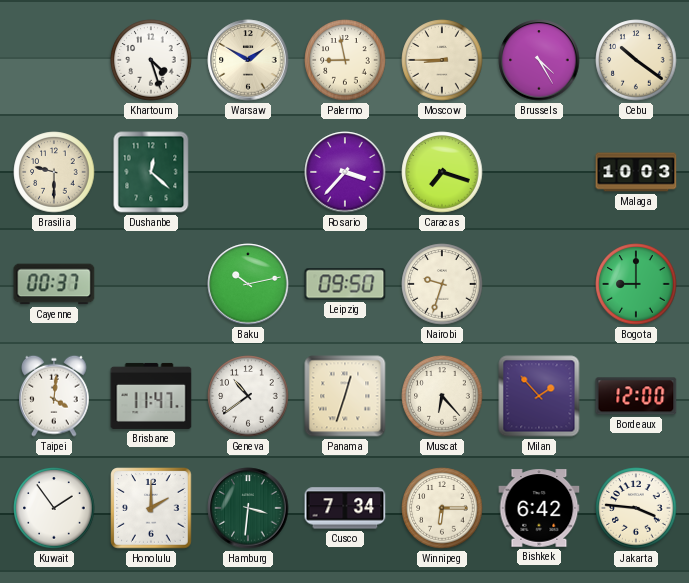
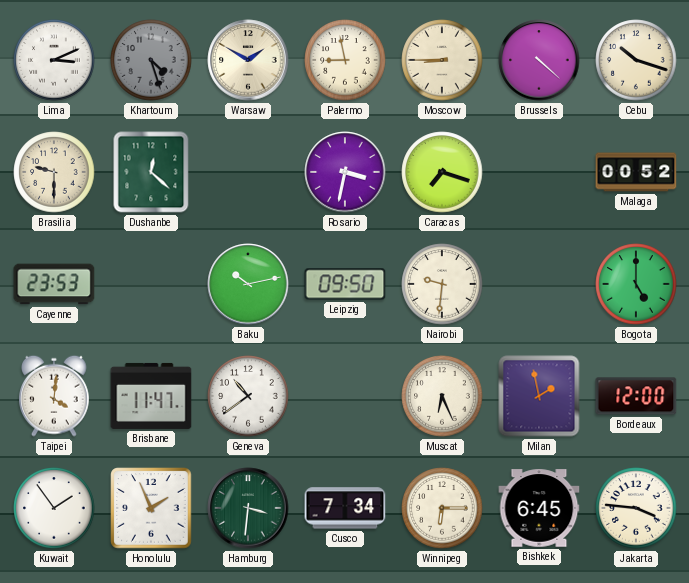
Lima: none -> 3:11 (54, 60)
Khartoum dial: white -> grey (151, 60)
Brussels: 4:25 -> 4:22 (539, 60)
Cebu: 10:21 -> 10:18 (636, 60)
Rosario: 3:37 -> 3:32 (345, 172)
Malaga: 10:03 -> 00:52 (636, 172)
Cayenne: 00:37 -> 23:53 (54, 284)
Nairobi: 9:33 -> 9:31 (442, 284)
Bogota: 9:00 -> 5:00 (636, 284)
Panama: 12:33 -> none (345, 396)
Muscat: 6:23 -> 6:26 (442, 396)
Milan: 1:53 -> 1:58 (539, 396)
Honolulu: 2:00 -> 1:56 (151, 508)
Bishkek: 6:42 -> 6:45 (539, 508)
